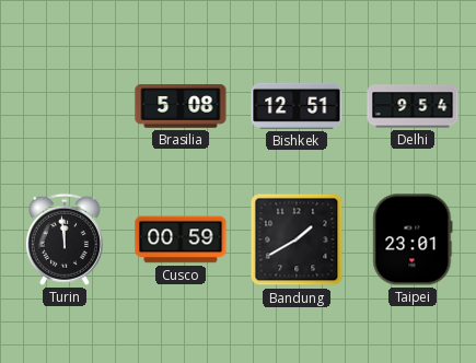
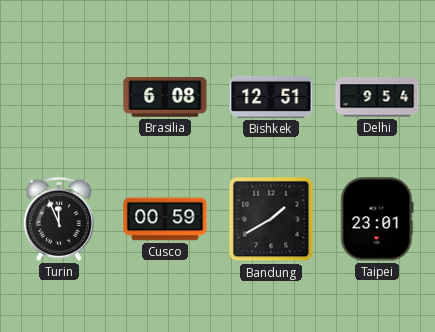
Brasilia: 5:08 -> 6:08 (165, 97)
Turin: 11:59 -> 11:56 (59, 219)
